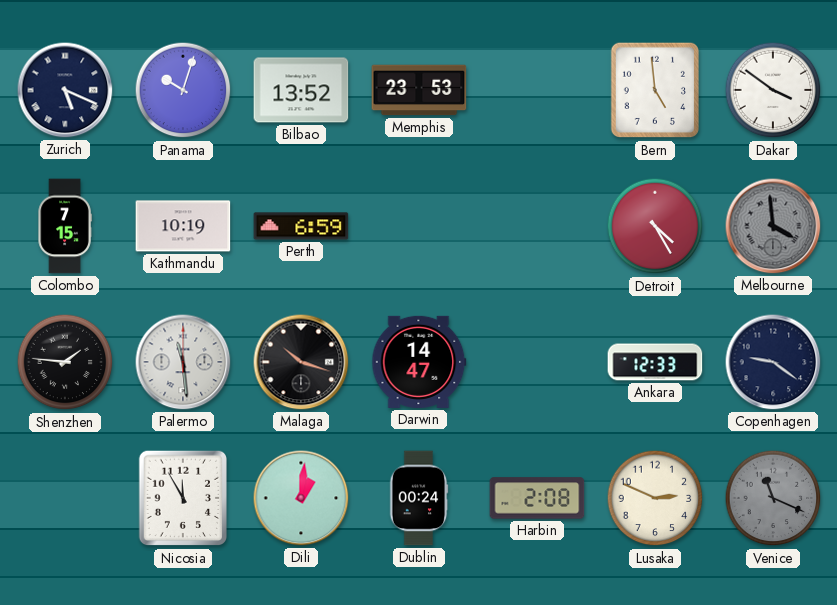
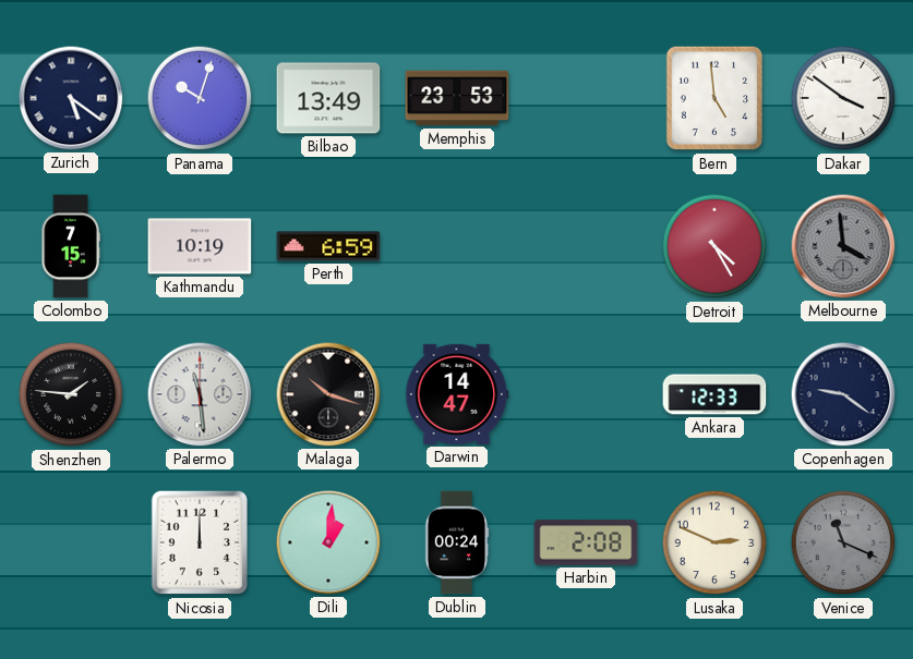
Zurich: 5:19 -> 5:21 (71, 98)
Bilbao: 13:52 -> 13:49 (328, 98)
Nicosia: 11:55 -> 12:00 (200, 542)
